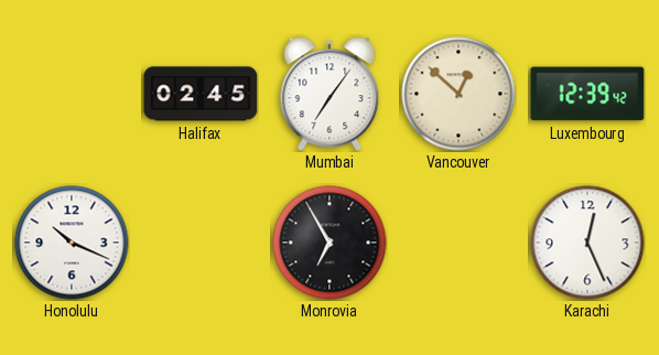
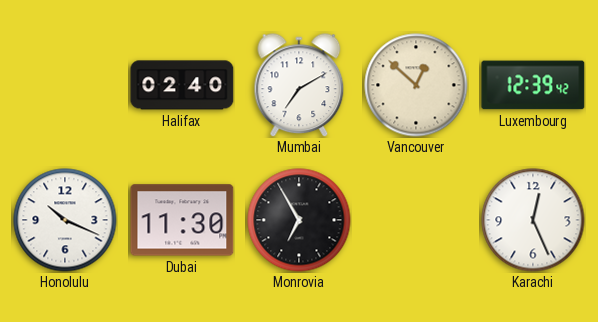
Halifax: 02:45 -> 02:40 (182, 85)
Mumbai: 7:06 -> 7:10 (299, 85)
Dubai: none -> 11:30 (182, 220)
